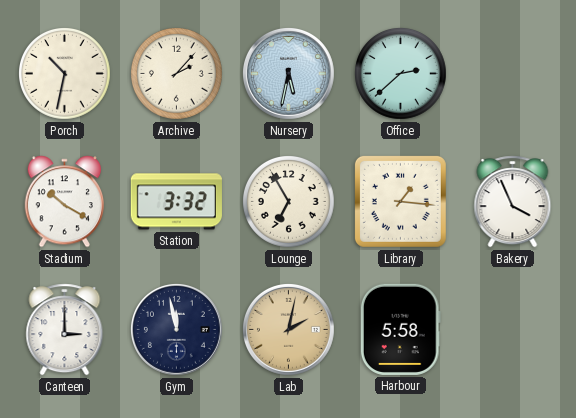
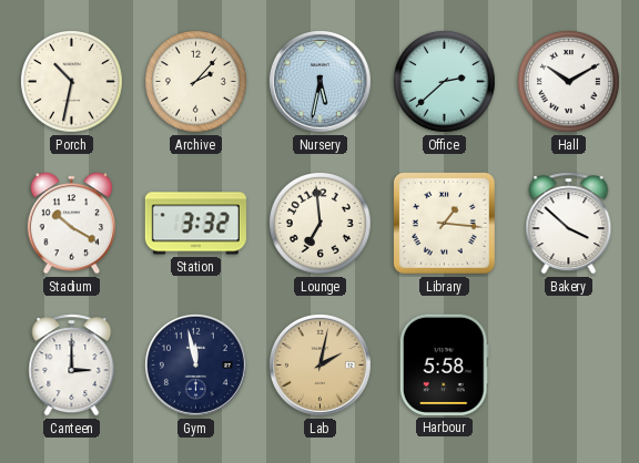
Hall: none -> 10:10 (569, 82)
Lounge: 6:55 -> 6:59 (321, 224)
Bakery: 3:56 -> 3:52 (569, 224)
